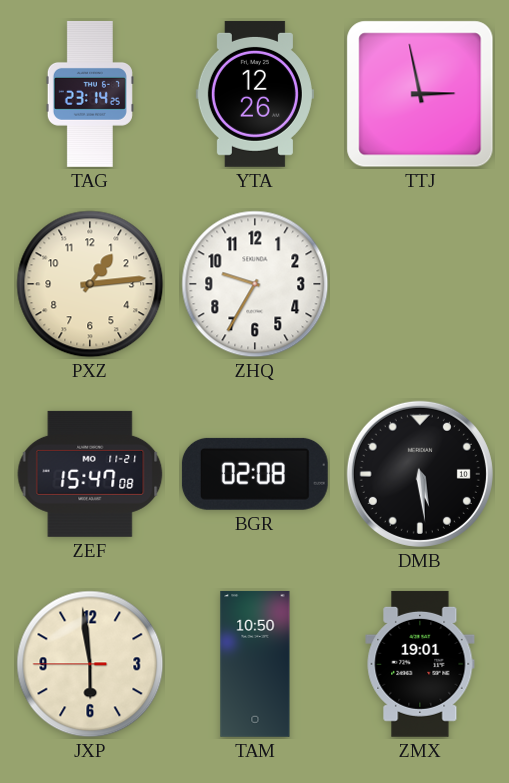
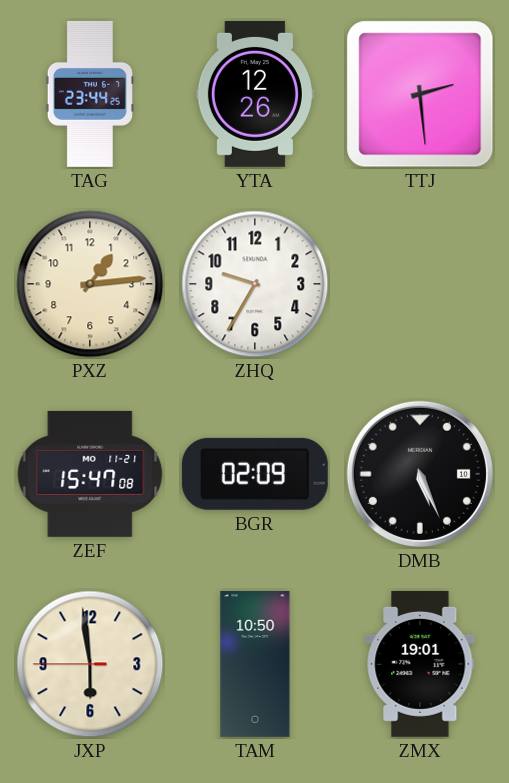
TAG: 23:14 -> 23:44 (90, 94)
TTJ: 2:58 -> 2:29 (420, 94)
BGR: 02:08 -> 02:09 (255, 474)
DMB: 5:29 -> 5:26 (420, 474)
